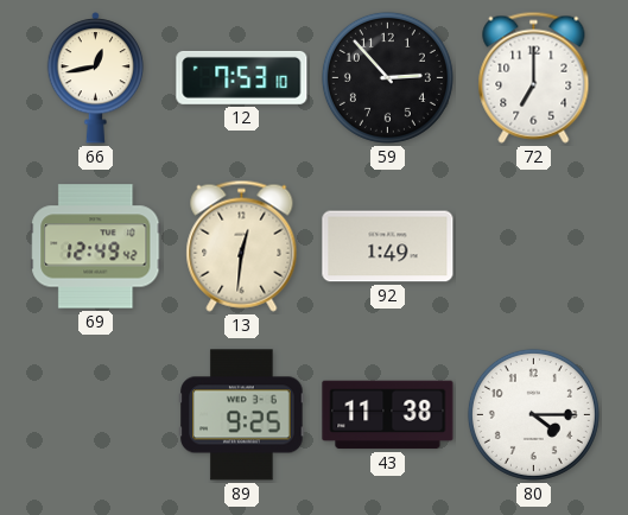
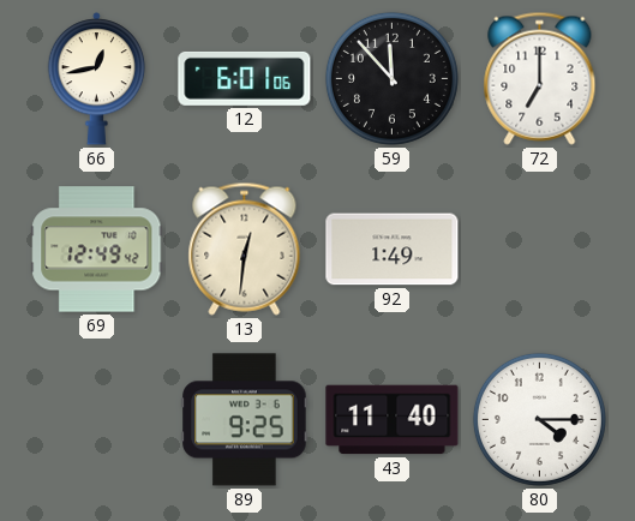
12: 7:53 -> 6:01 (245, 78)
59: 2:53 -> 11:53 (391, 78)
43: 11:38 -> 11:40 (393, 420)
